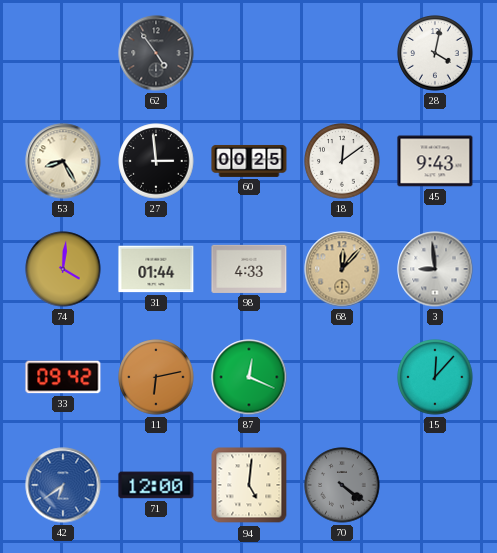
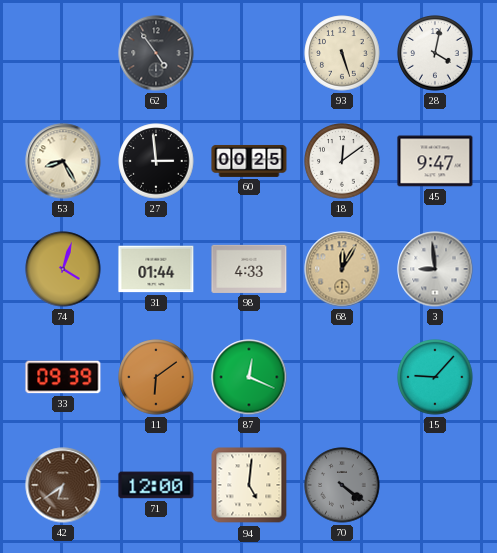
93: none -> 5:27 (342, 53)
45: 9:43 -> 9:47 (435, 161)
74: 4:01 -> 4:03 (63, 269)
68: 12:07 -> 12:05 (342, 269)
33: 09:42 -> 09:39 (63, 377)
11: 6:13 -> 6:09 (156, 377)
15: 12:07 -> 9:07 (435, 377)
42 dial: blue -> brown (63, 485)
